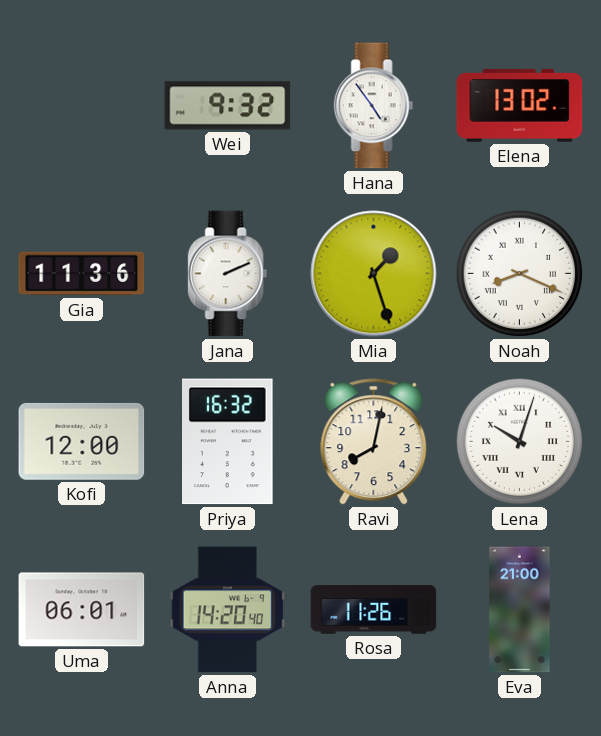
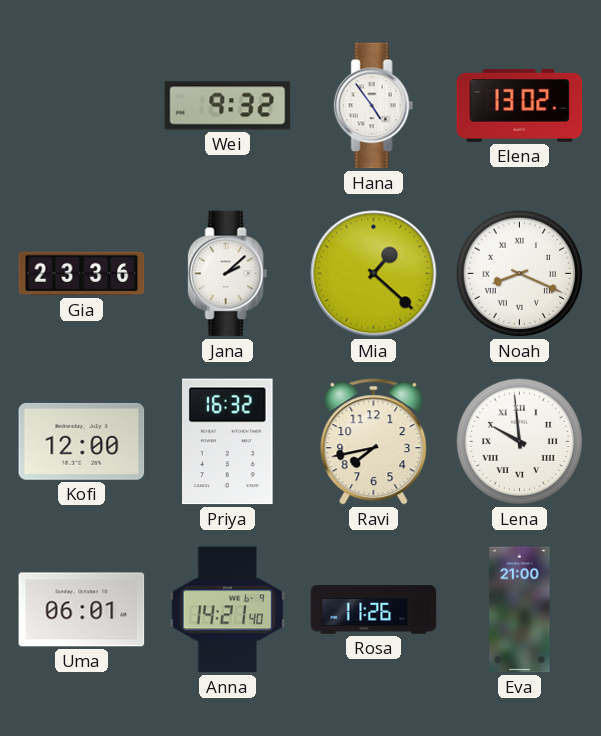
Gia: 11:36 -> 23:36 (82, 274)
Jana: 2:11 -> 2:08 (228, 274)
Mia: 1:27 -> 1:22 (374, 274)
Ravi: 8:02 -> 7:43 (374, 442)
Lena: 10:03 -> 9:59 (520, 442)
Anna: 14:20 -> 14:21 (228, 610)
